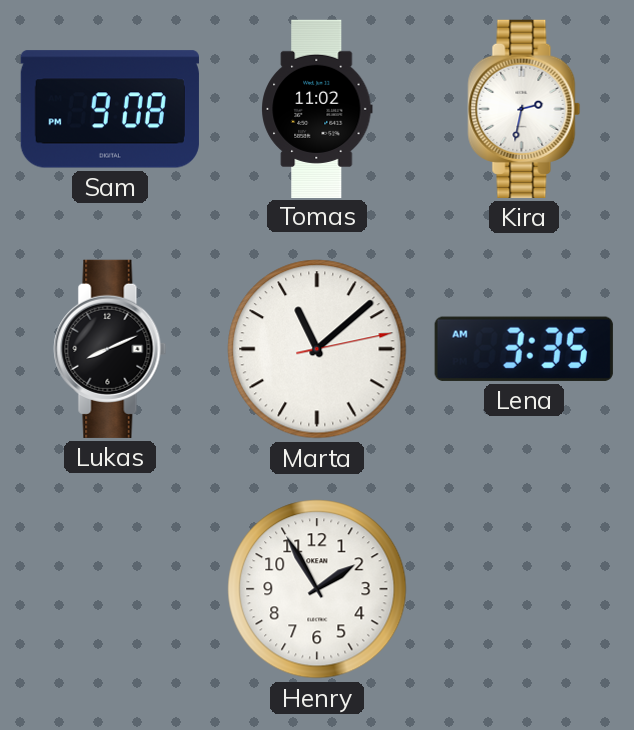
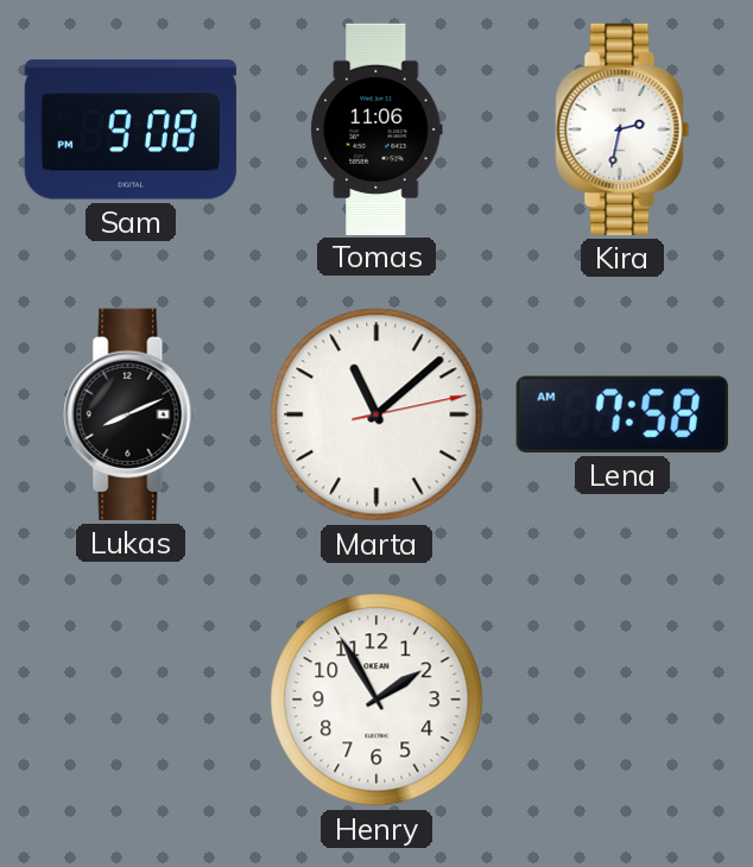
Tomas: 11:02 -> 11:06 (376, 128)
Lena: 3:35 -> 7:58 (622, 414)
